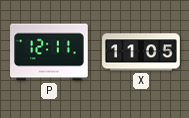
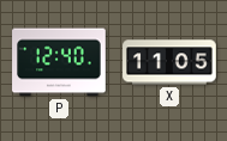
P: 12:11 -> 12:40 (59, 62)
